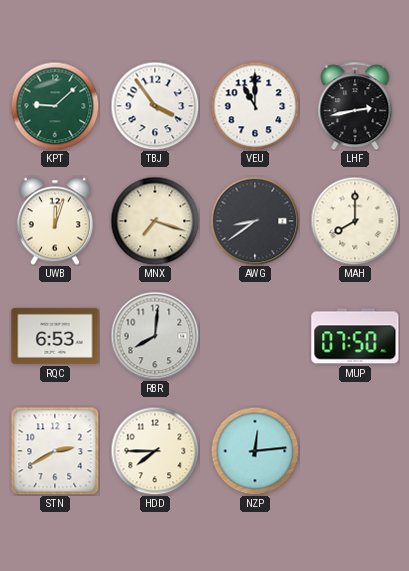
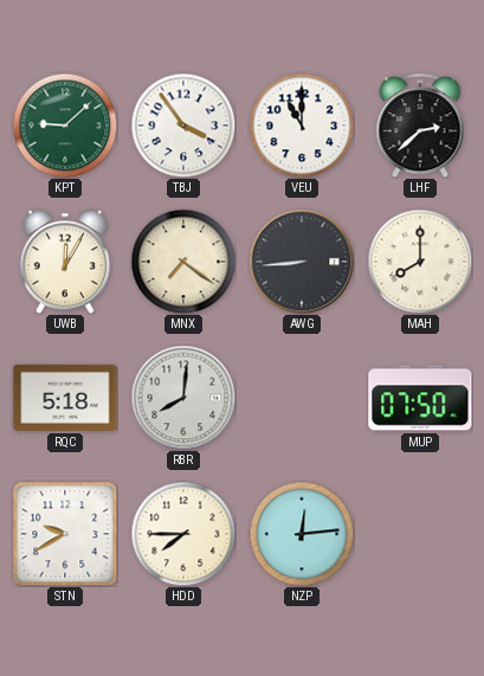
LHF: 2:43 -> 2:38 (420, 125)
UWB: 12:03 -> 12:05 (65, 262)
MNX: 7:18 -> 7:21 (183, 262)
AWG: 8:39 -> 8:44 (302, 262)
RQC: 6:53 -> 5:18 (65, 398)
STN: 2:40 -> 9:40 (65, 534)
